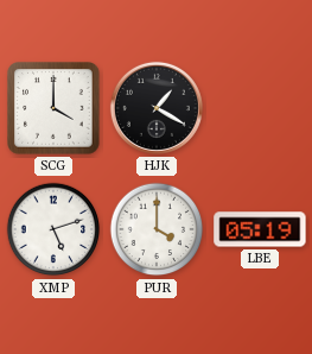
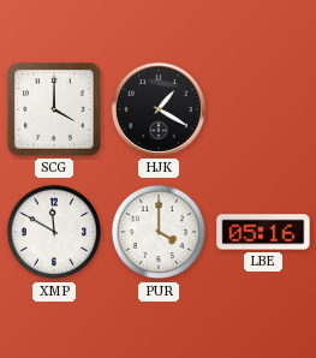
XMP: 5:12 -> 11:50 (54, 232)
LBE: 05:19 -> 05:16 (263, 232)
